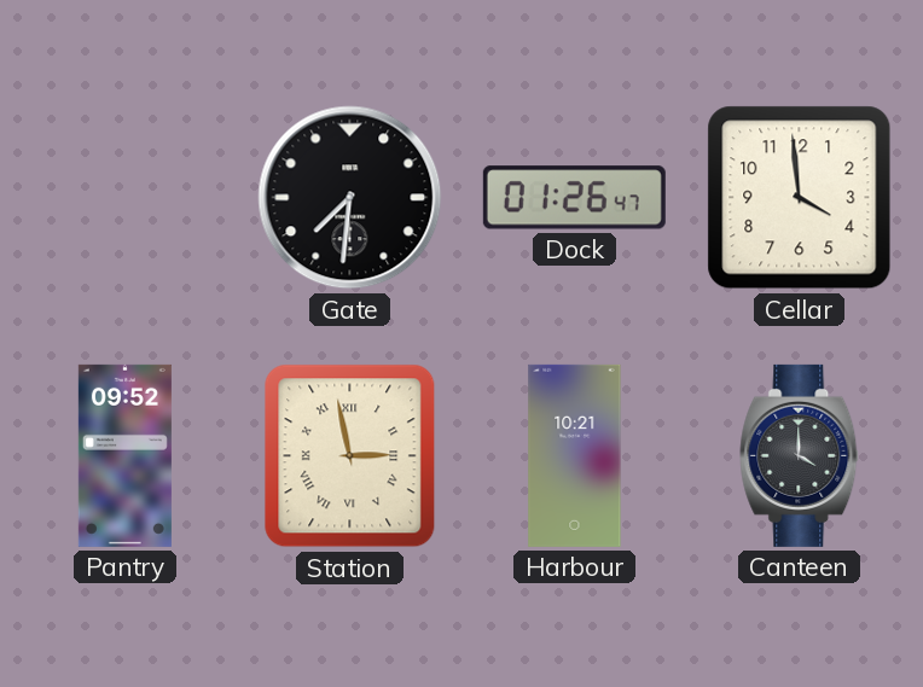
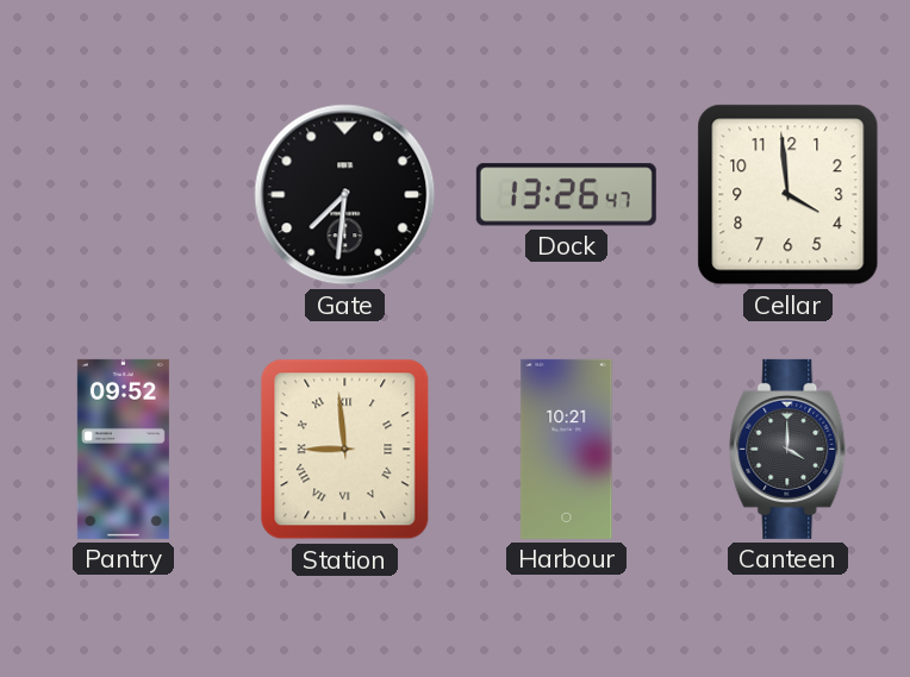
Dock: 01:26 -> 13:26 (566, 195)
Station: 2:58 -> 8:59 (345, 450)
